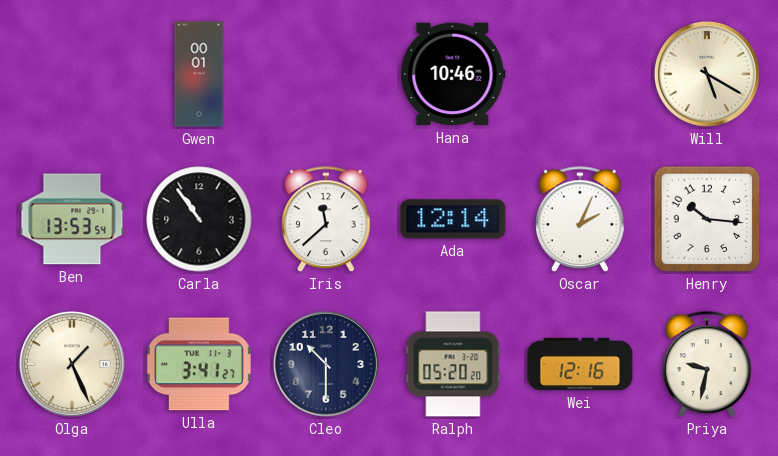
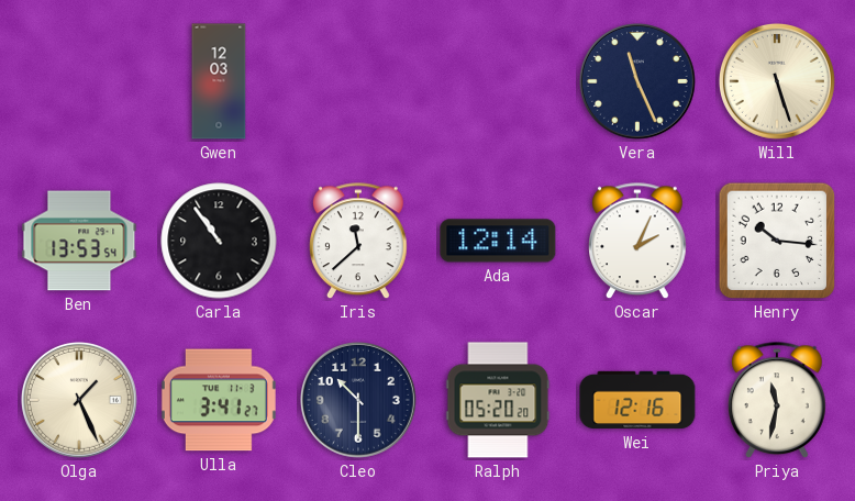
Gwen: 00:01 -> 12:03 (219, 81)
Hana: 10:46 -> none (453, 74)
Vera: none -> 11:26 (637, 81)
Will: 5:20 -> 5:27 (777, 81)
Priya: 9:32 -> 11:32 (778, 401)
